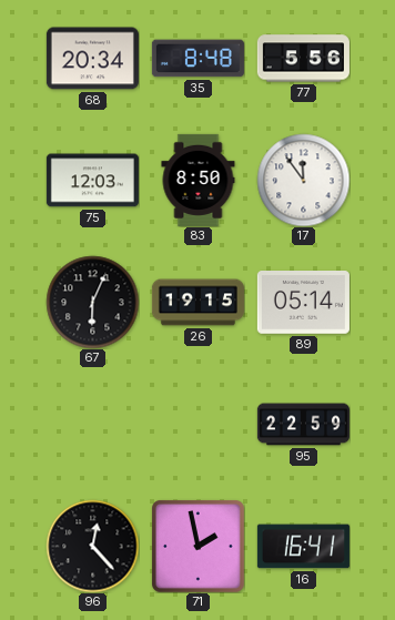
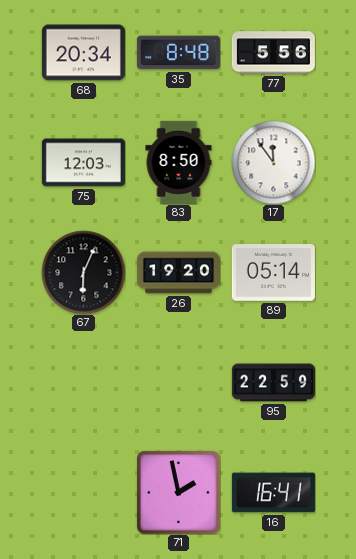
26: 19:15 -> 19:20 (178, 273)
96: 12:23 -> none (92, 546)
